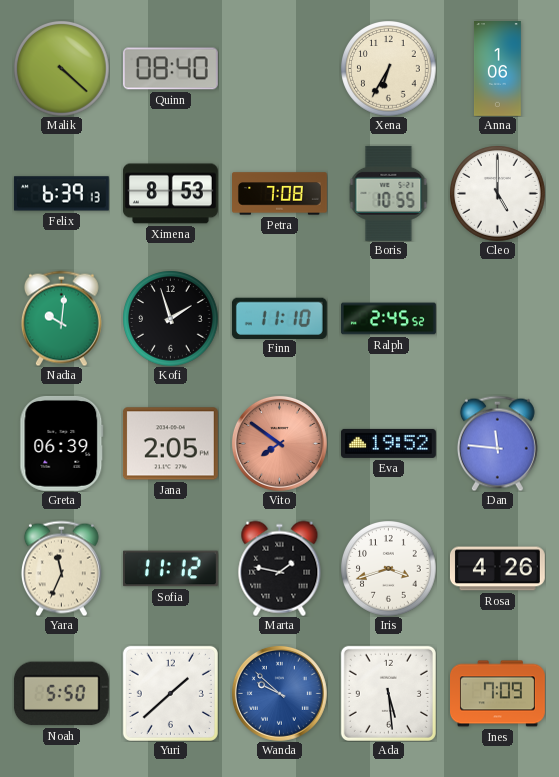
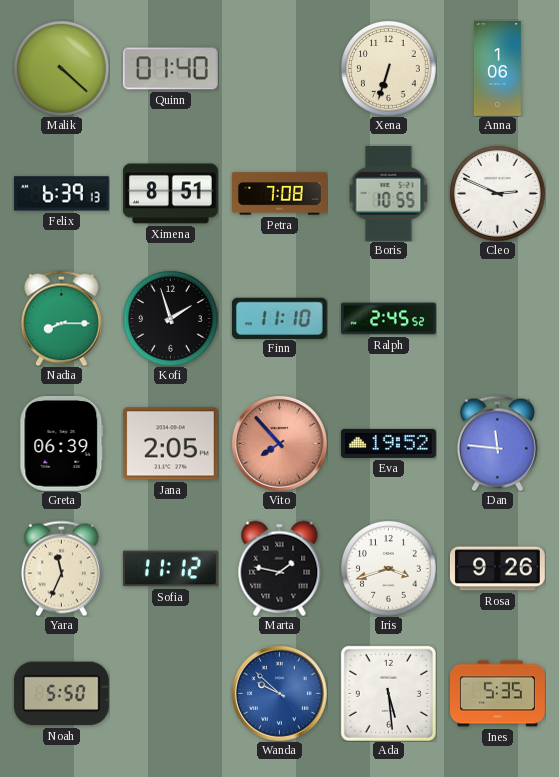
Quinn: 08:40 -> 01:40 (170, 69)
Xena: 6:35 -> 6:33 (388, 68)
Ximena: 8:53 -> 8:51 (170, 194)
Cleo: 5:00 -> 2:49 (497, 193)
Nadia: 10:01 -> 8:15 (61, 318)
Vito: 7:51 -> 7:53 (279, 443)
Rosa: 4:26 -> 9:26 (497, 569)
Yuri: 1:38 -> none (170, 693)
Ines: 7:09 -> 5:35 (498, 694)
